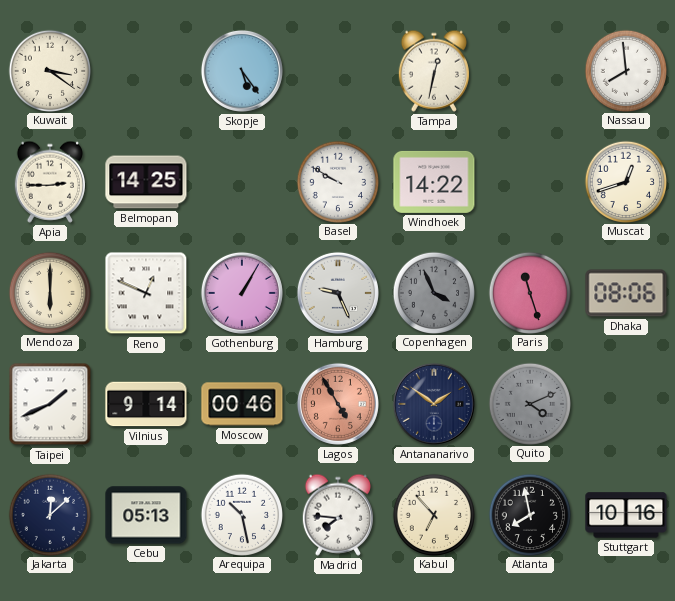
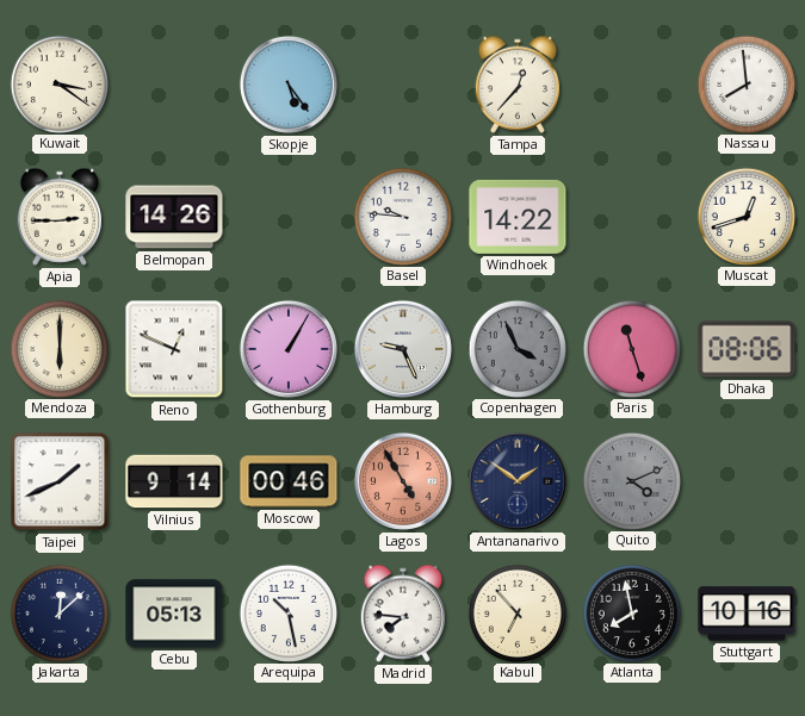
Tampa: 12:32 -> 12:37 (518, 85)
Belmopan: 14:25 -> 14:26 (174, 217)
Basel: 9:50 -> 9:46 (402, 216)
